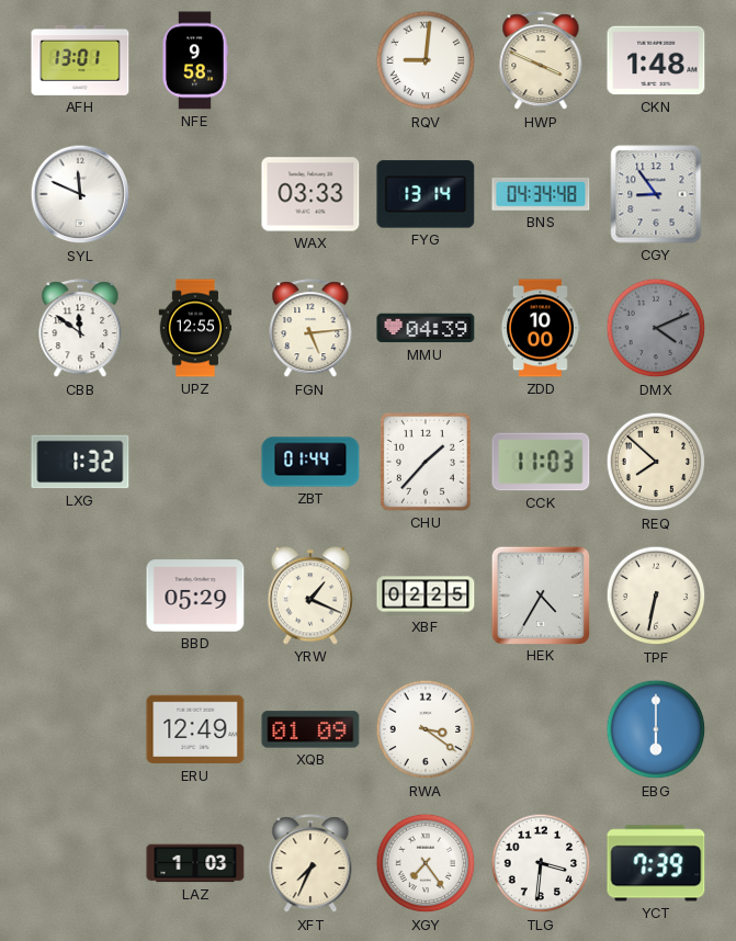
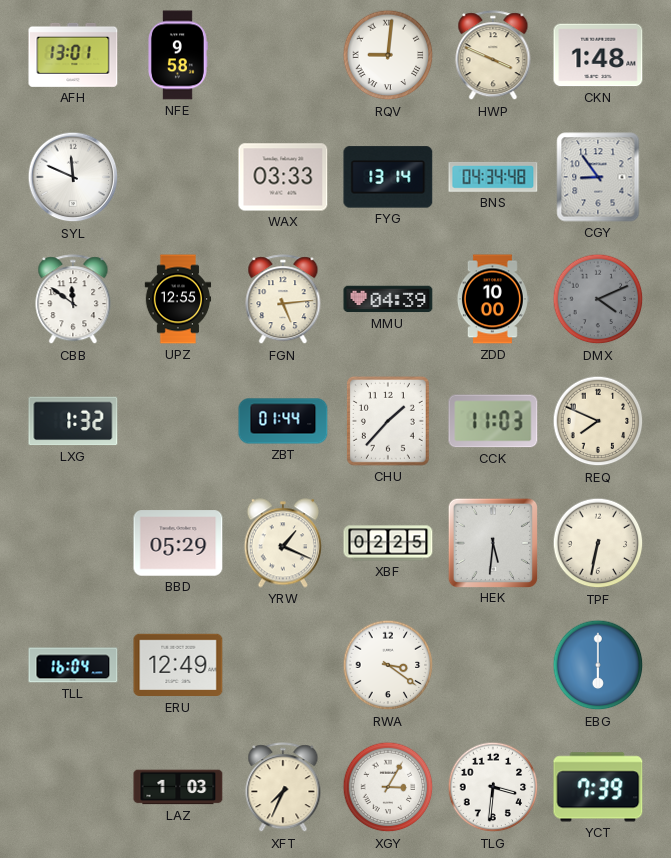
REQ: 7:52 -> 7:49 (598, 421)
HEK: 4:35 -> 5:31 (492, 542)
TLL: none -> 16:04 (73, 665)
XQB: 01:09 -> none (310, 729)
XGY: 7:24 -> 3:05 (388, 787)
